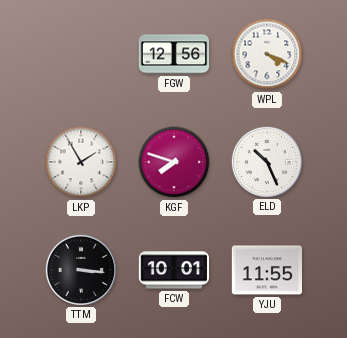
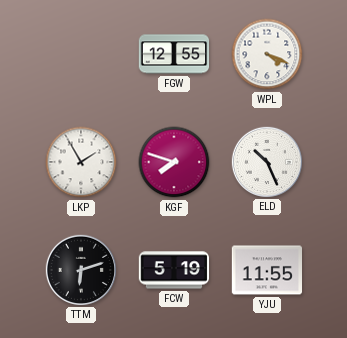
FGW: 12:56 -> 12:55 (174, 54)
TTM: 3:16 -> 6:12 (80, 269)
FCW: 10:01 -> 5:19 (174, 270)
